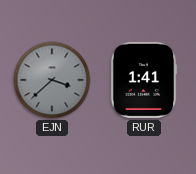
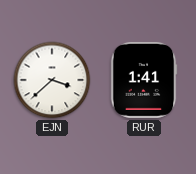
EJN dial: grey -> white (52, 80)
